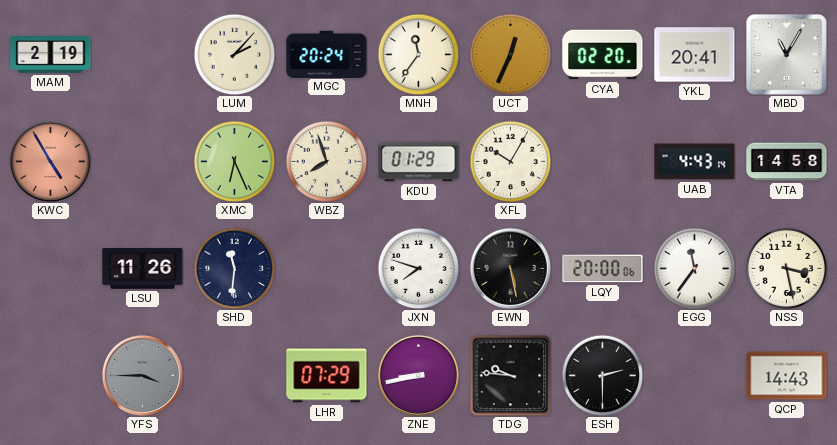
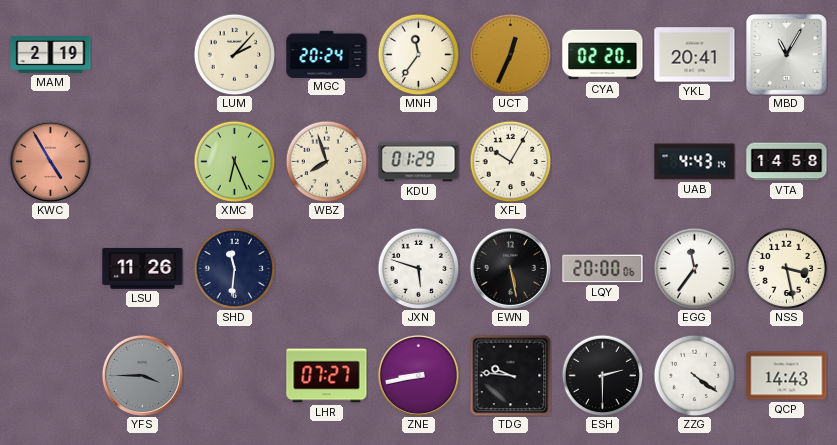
JXN: 7:48 -> 5:48 (418, 268)
LHR: 07:29 -> 07:27 (327, 376)
ZZG: none -> 4:21 (694, 375)
